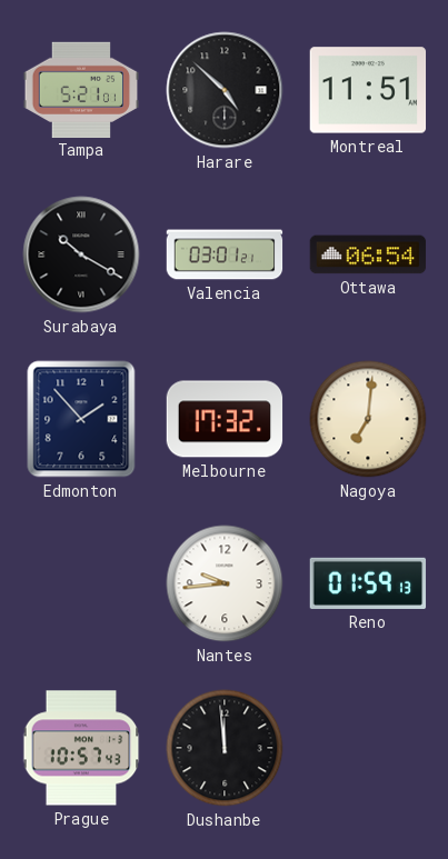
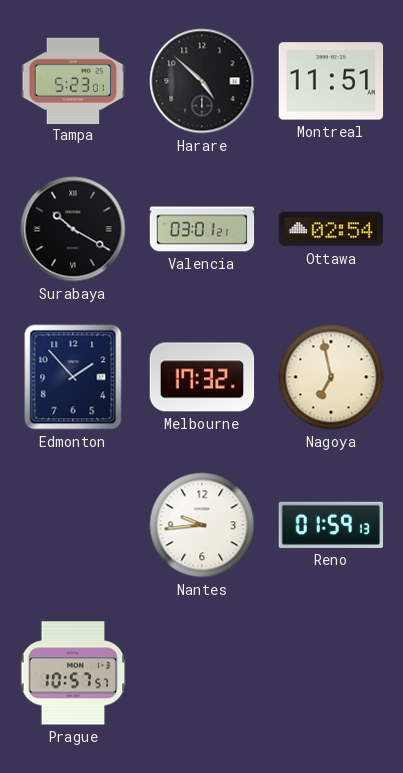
Tampa: 5:21 -> 5:23 (73, 80)
Ottawa: 06:54 -> 02:54 (331, 229)
Nagoya: 7:01 -> 6:58 (331, 377)
Prague: 10:57:43 -> 10:57:57 (73, 673)
Dushanbe: 11:59 -> none (225, 748)
